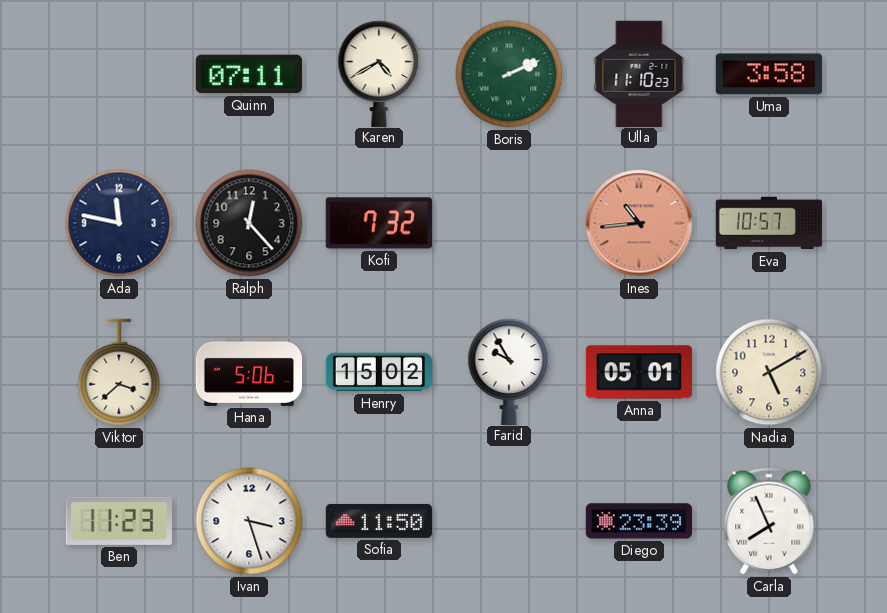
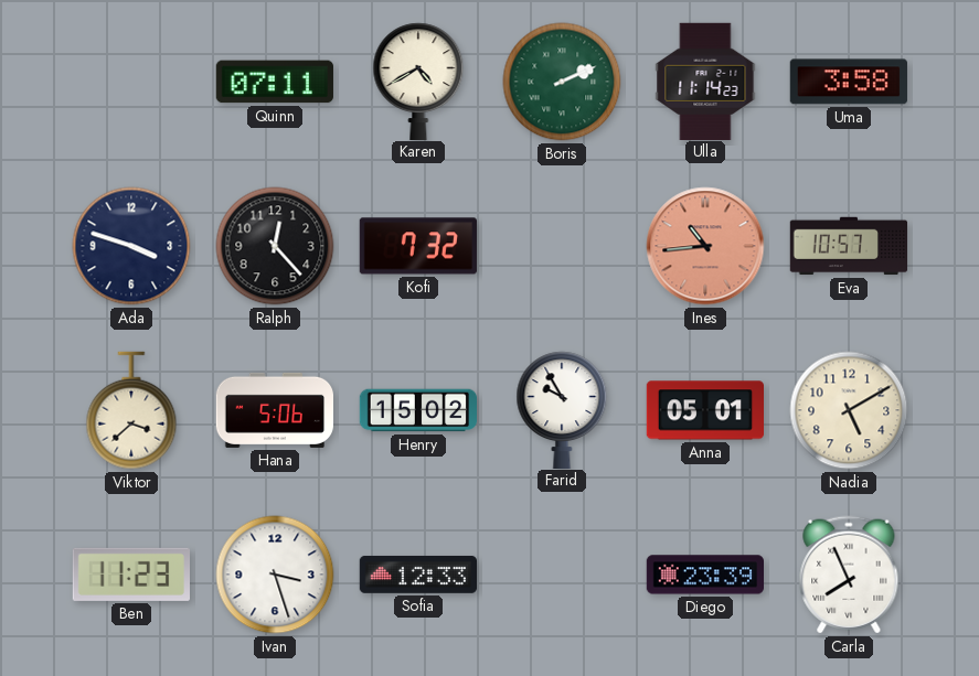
Ulla: 11:10 -> 11:14 (705, 81)
Ada: 11:47 -> 3:48 (131, 246)
Sofia: 11:50 -> 12:33 (417, 575)
